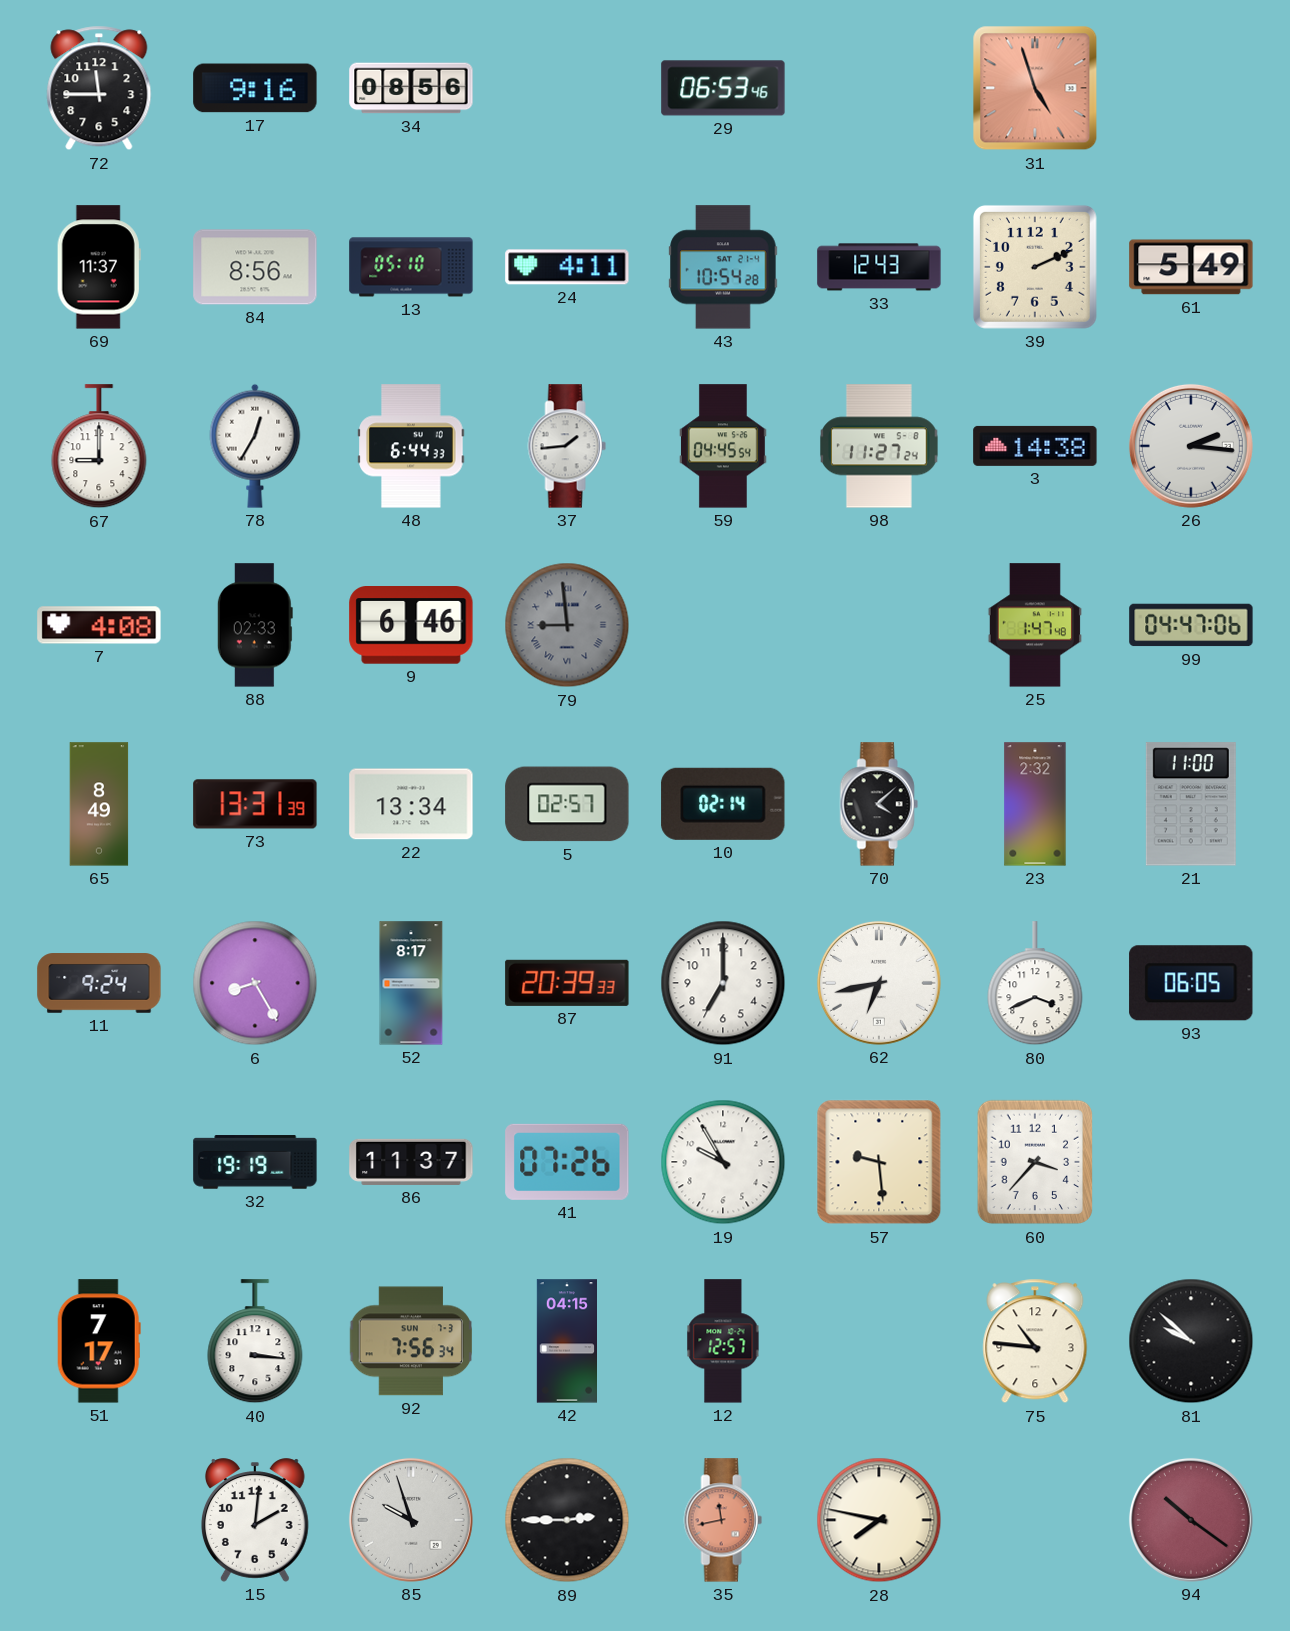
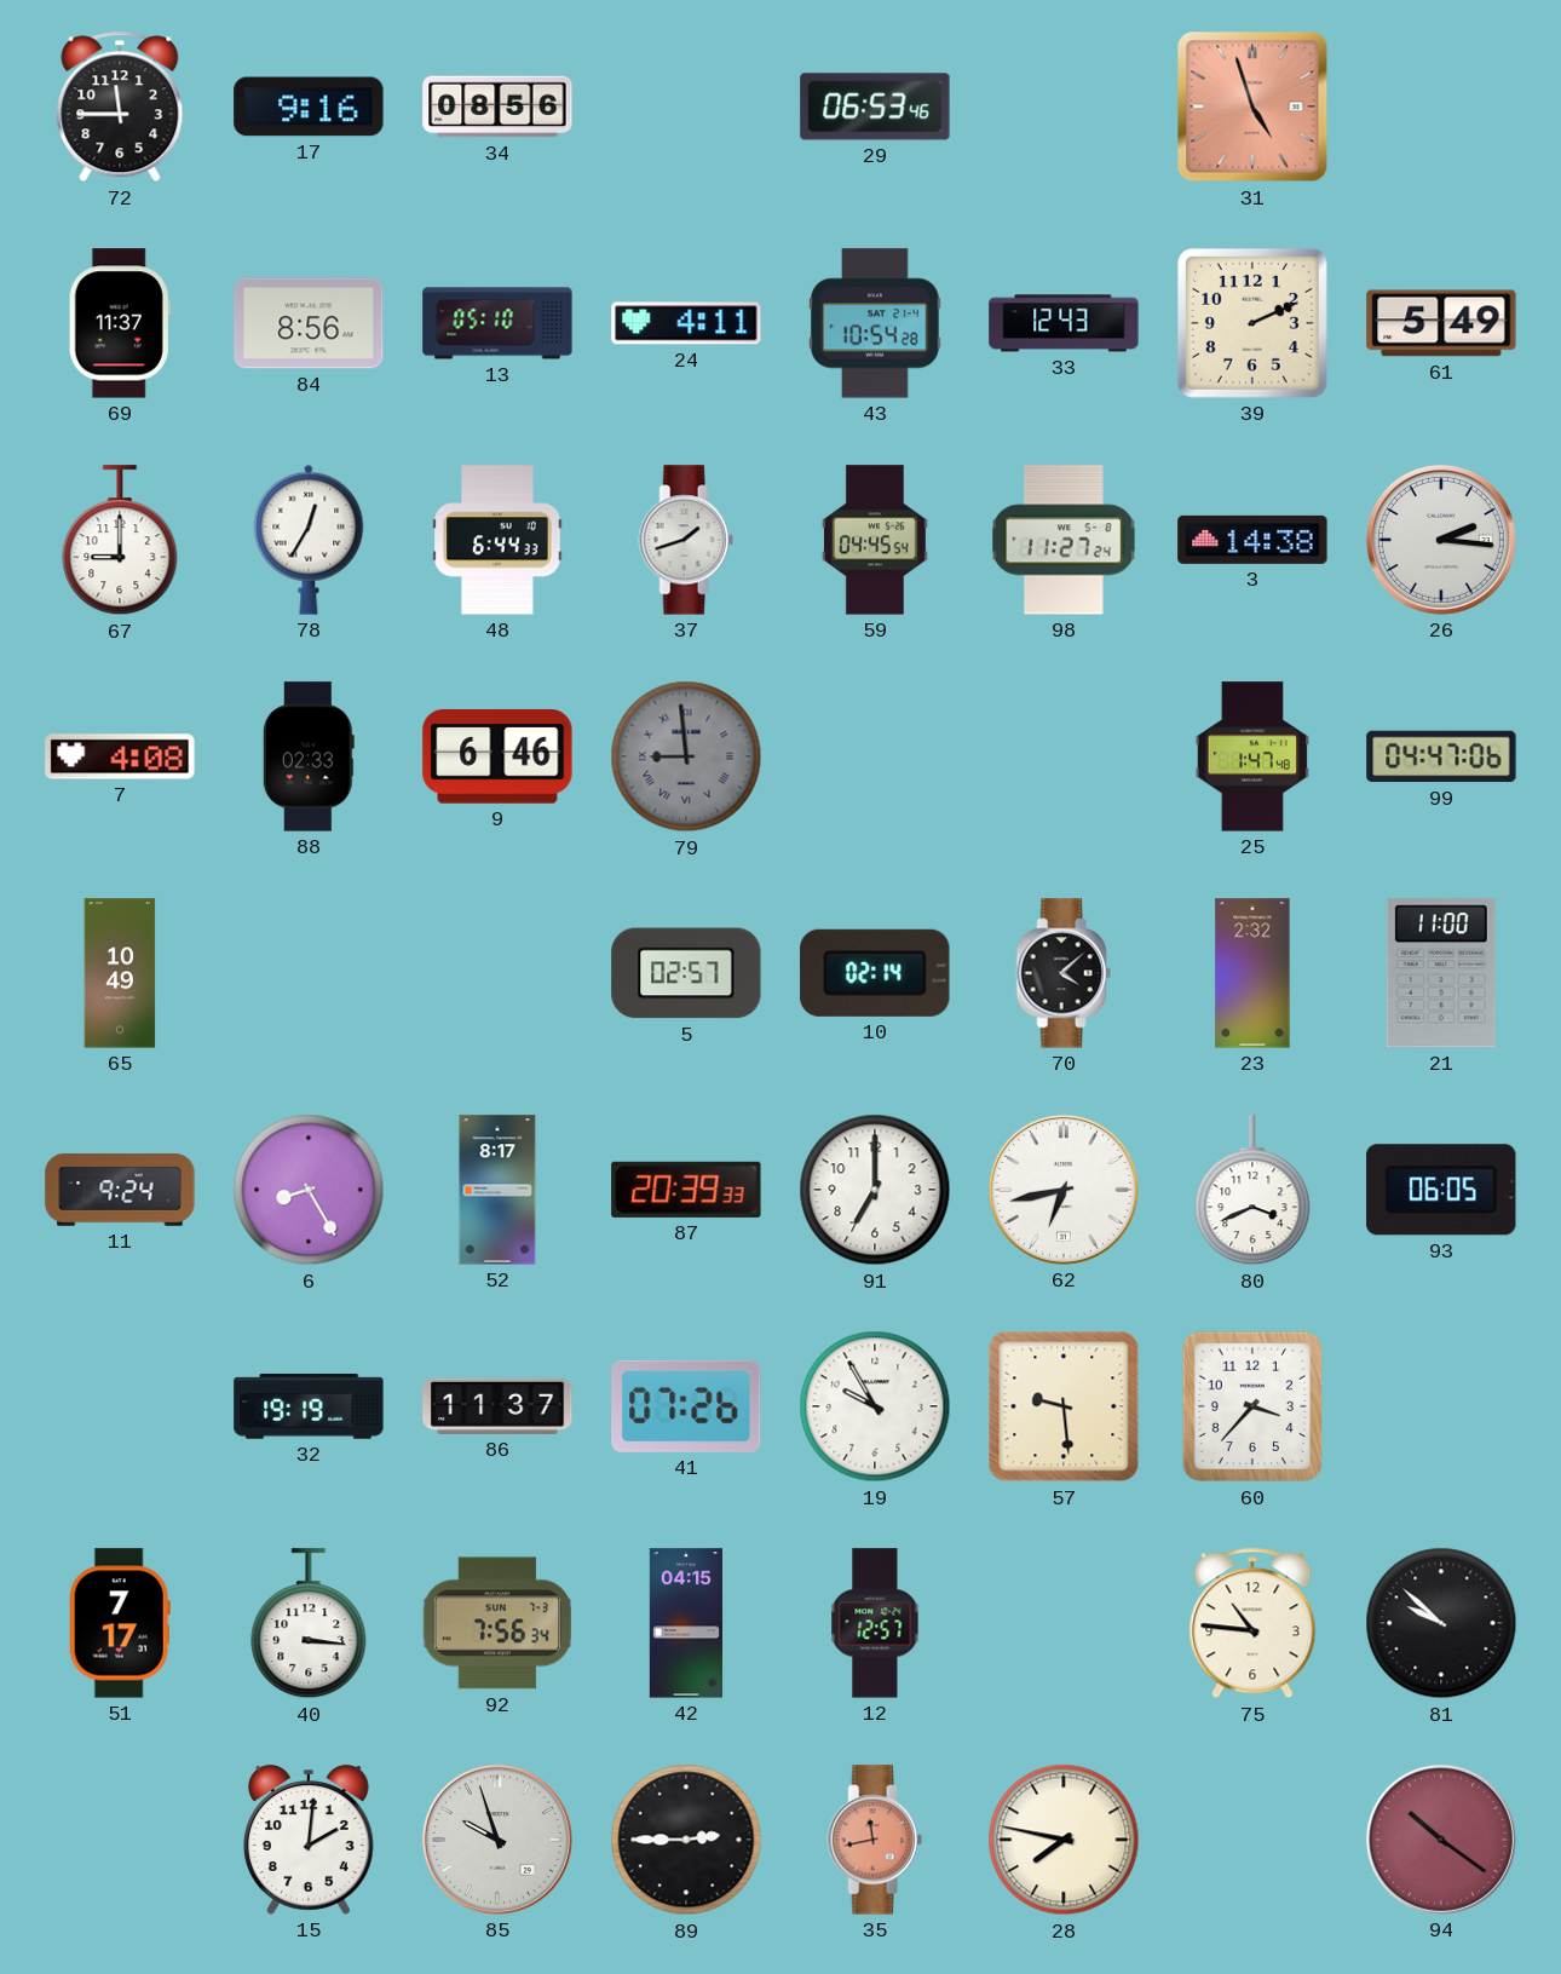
37: 1:44 -> 1:42 (686, 540)
65: 8:49 -> 10:49 (120, 973)
73: 13:31 -> none (255, 804)
22: 13:34 -> none (411, 804)
